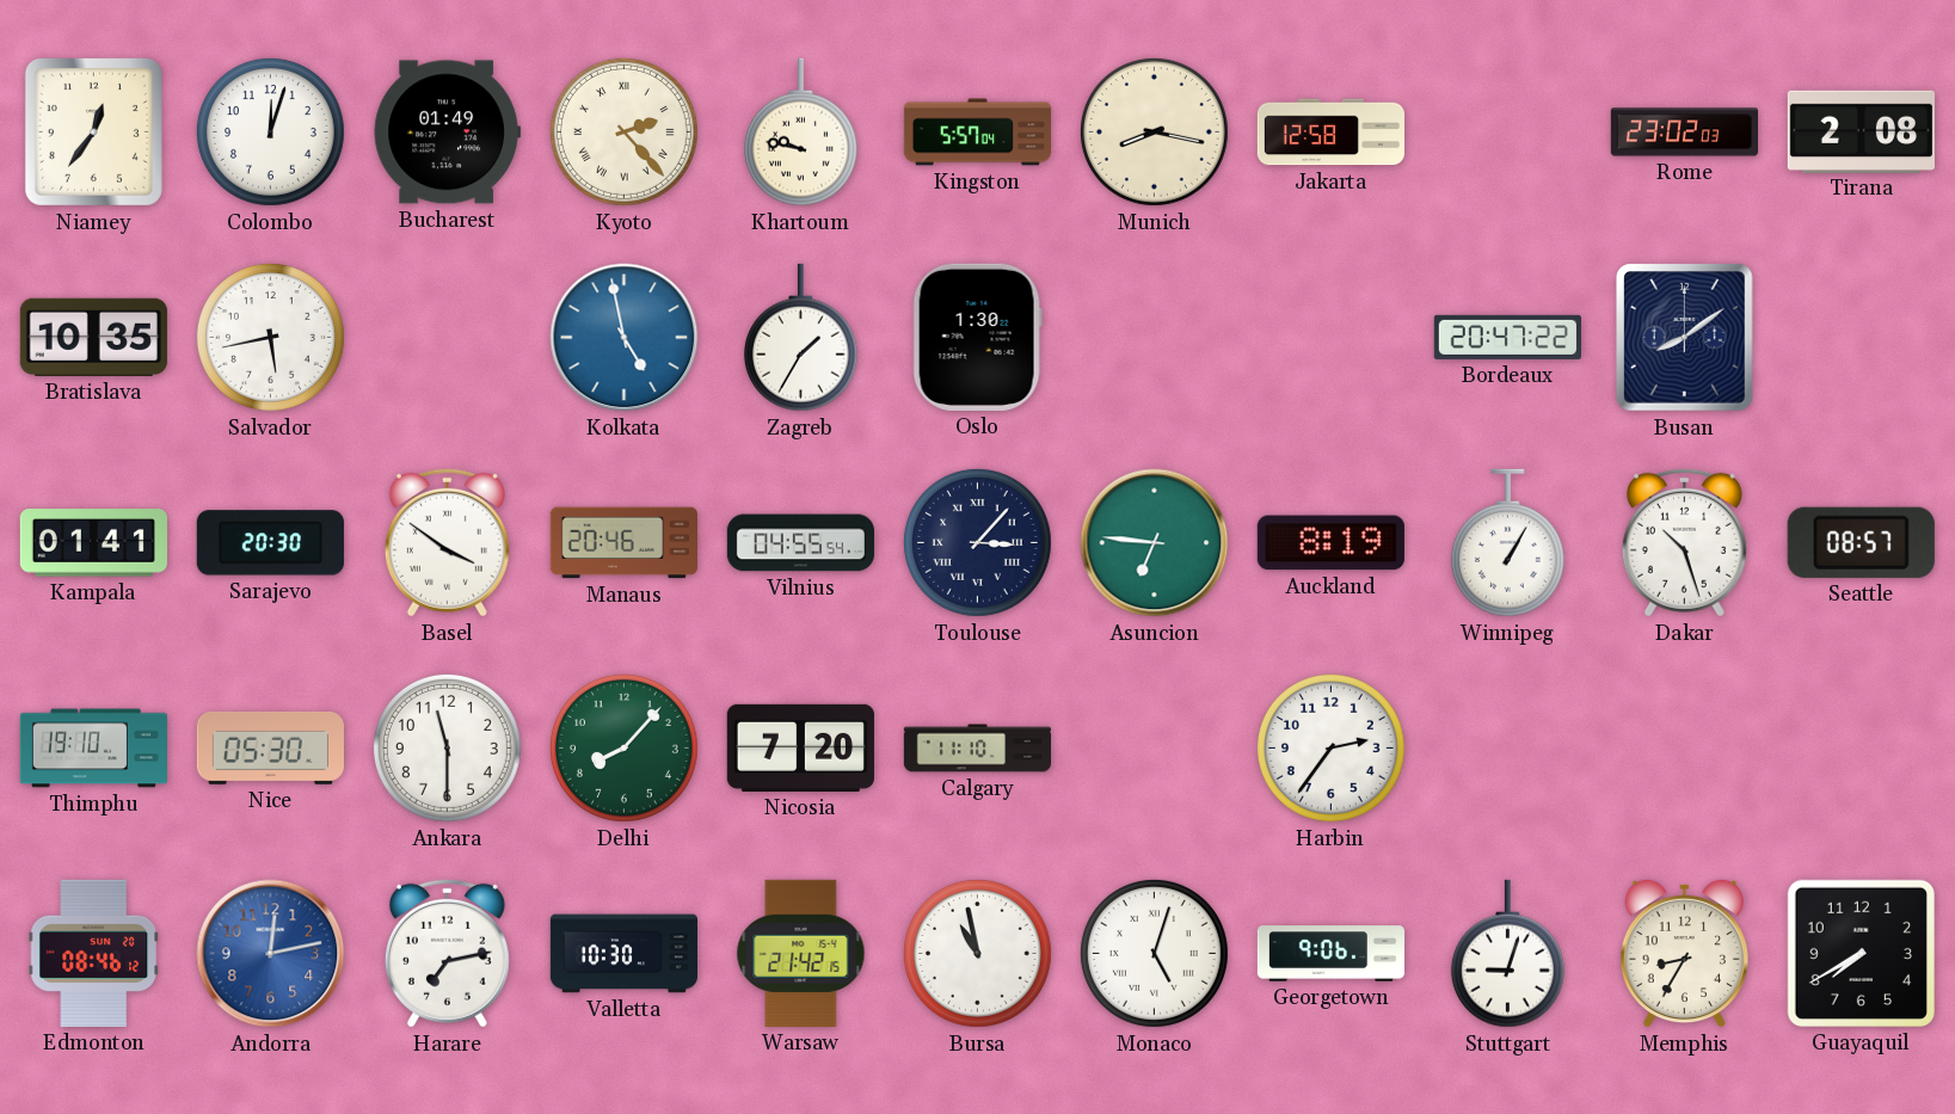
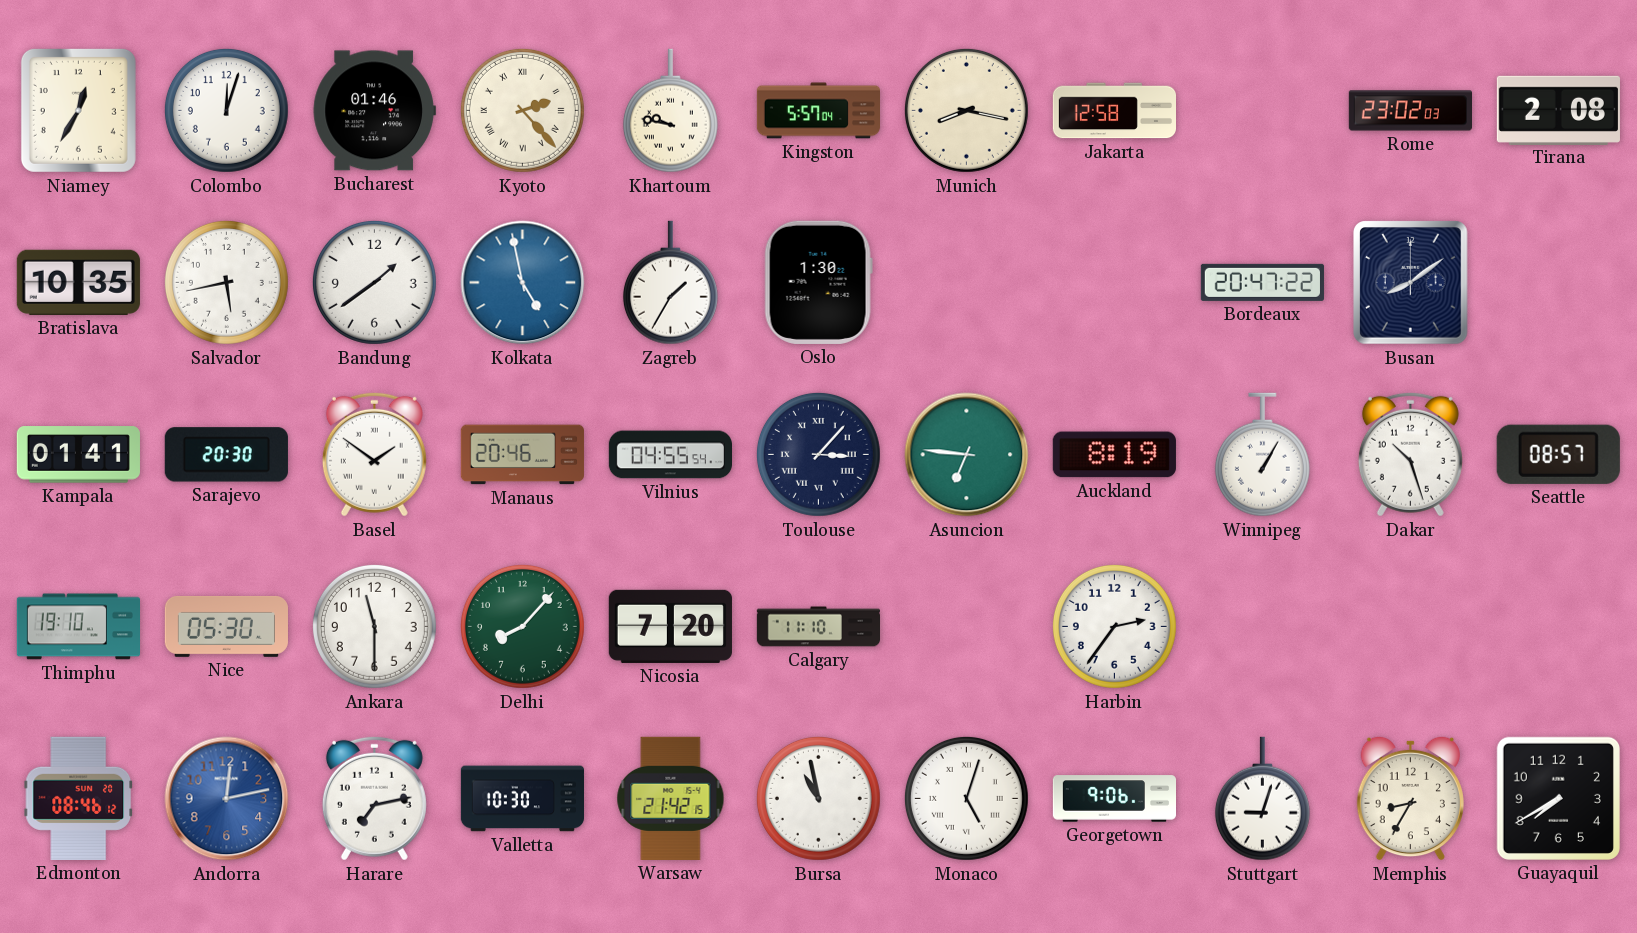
Niamey: 12:36 -> 12:35 (78, 110)
Bucharest: 01:49 -> 01:46 (374, 111)
Bandung: none -> 1:39 (374, 282)
Basel: 3:51 -> 1:51 (374, 454)
